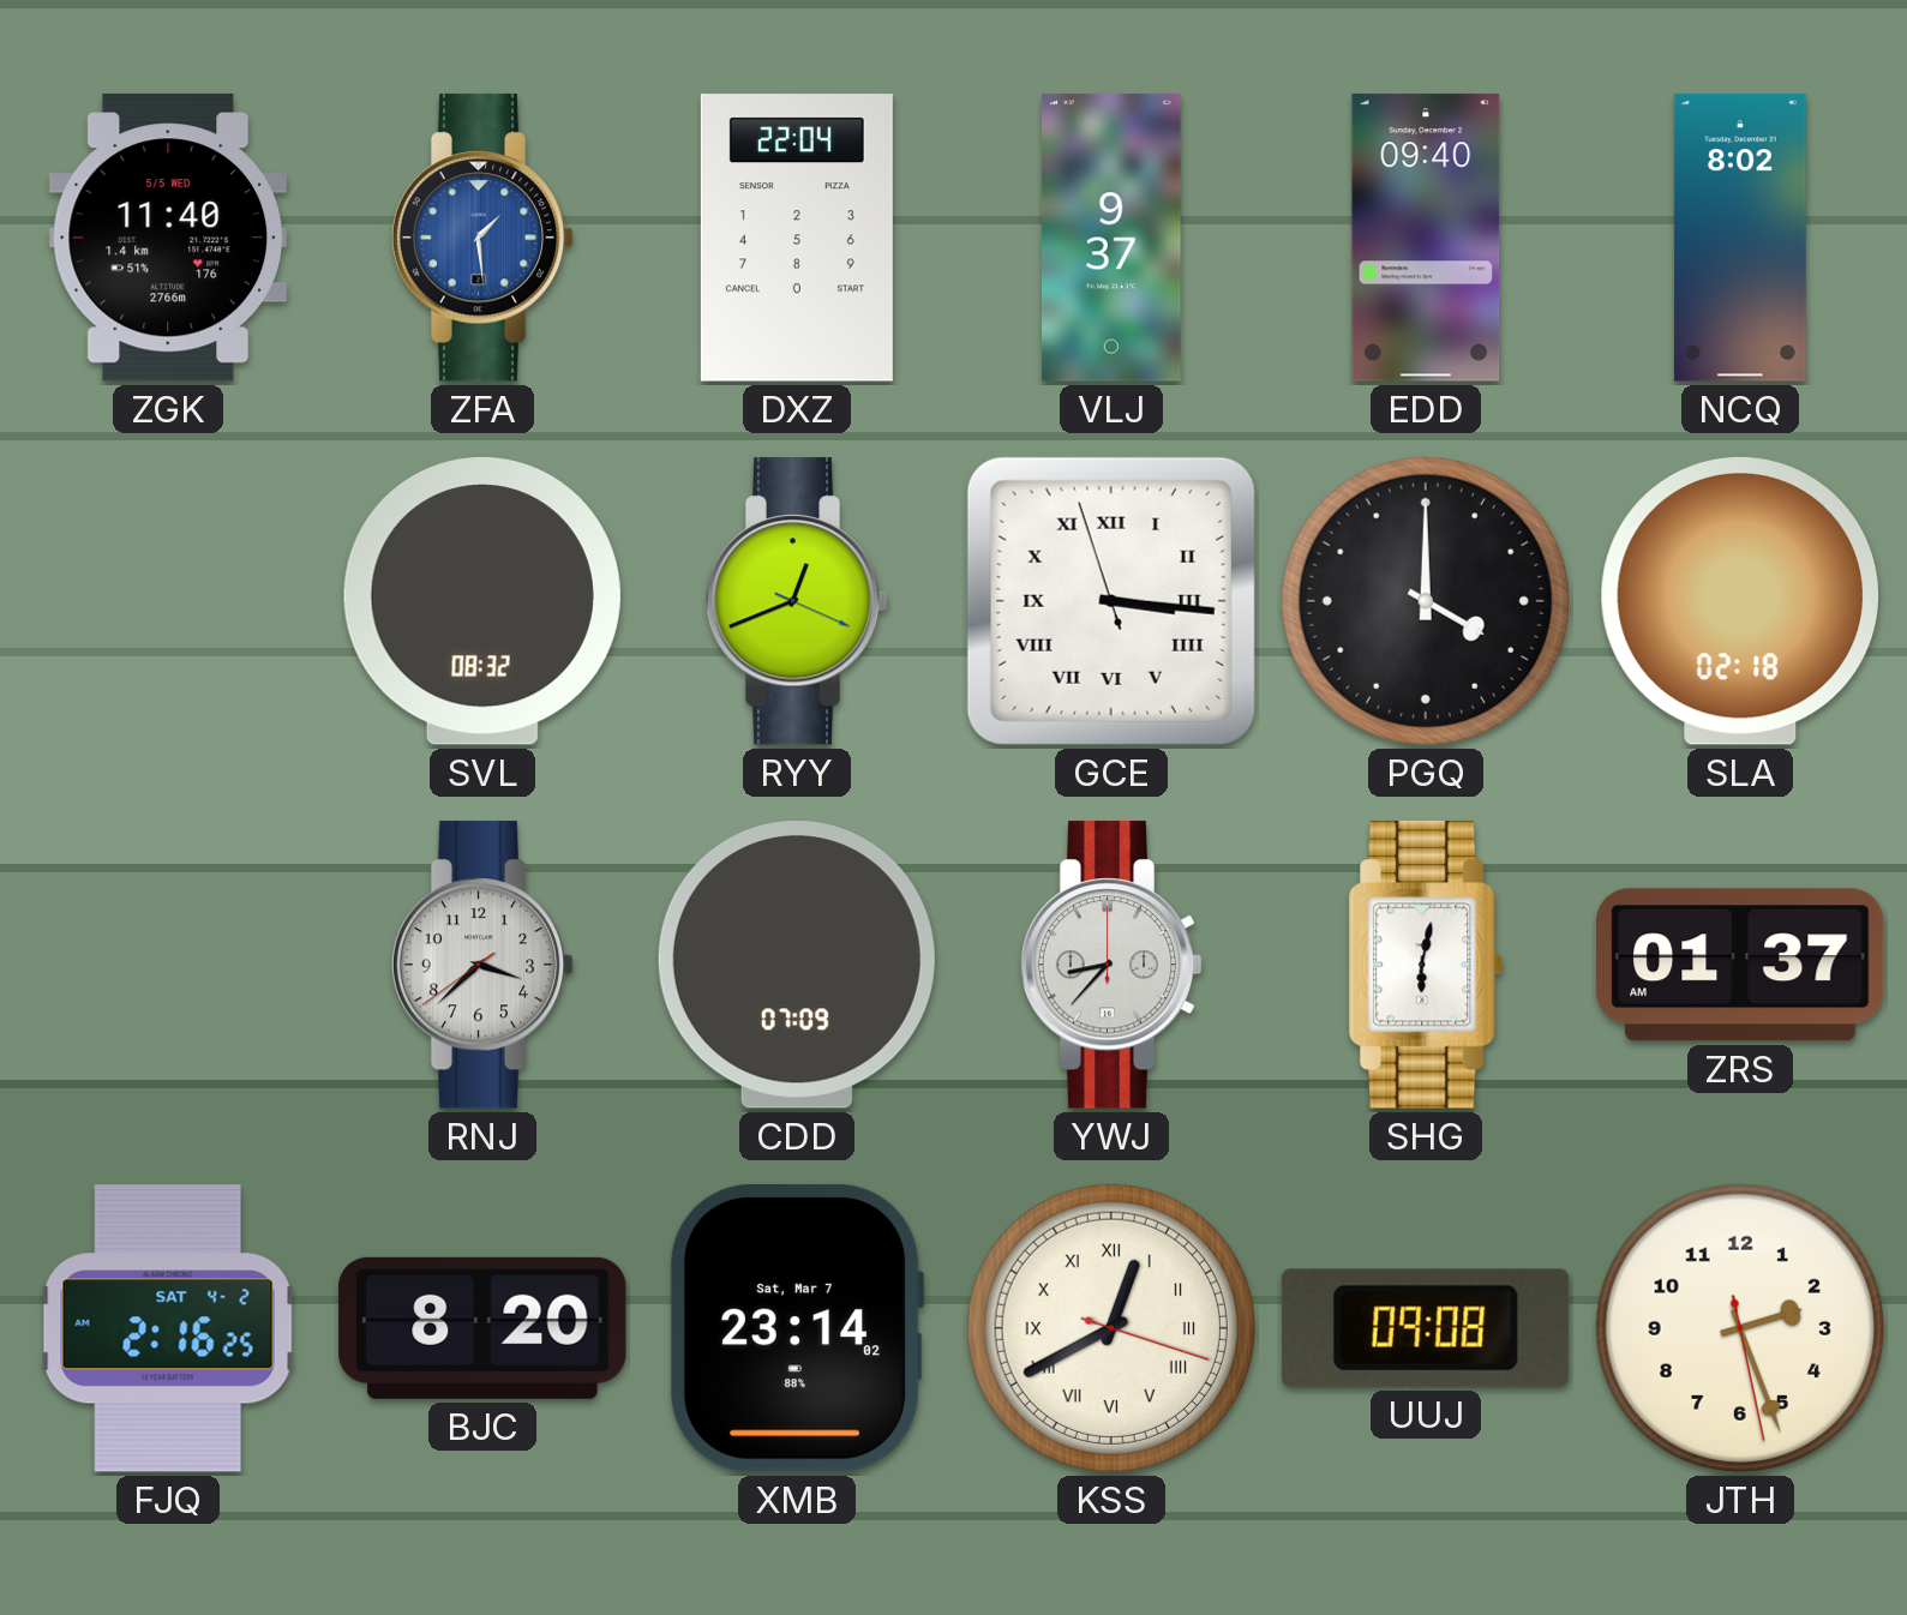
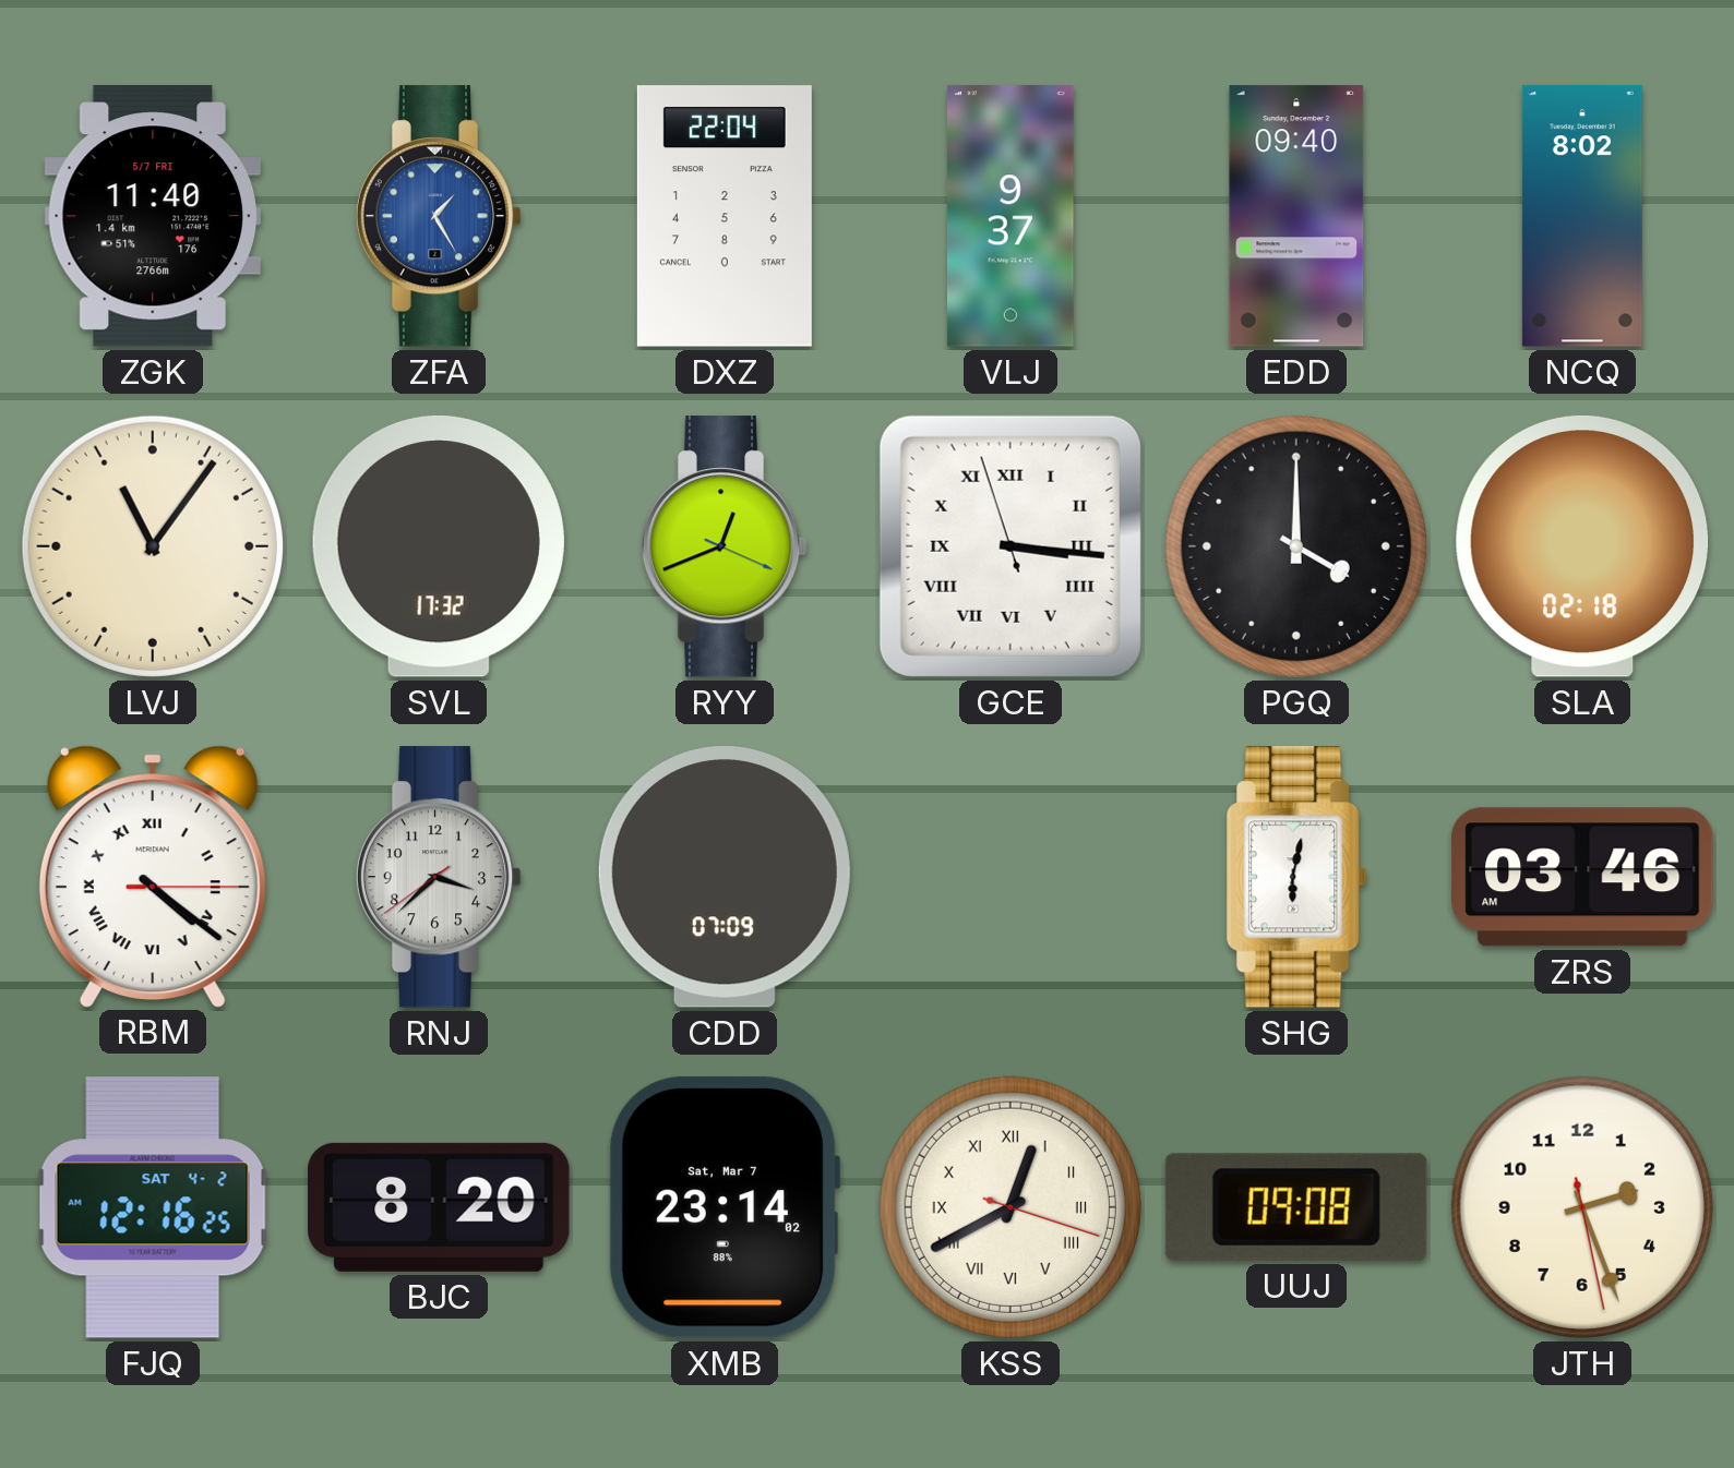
ZGK date: 5/5 WED -> 5/7 FRI (152, 216)
ZFA: 1:29 -> 1:25 (439, 216)
LVJ: none -> 11:06 (153, 546)
SVL: 08:32 -> 17:32 (439, 546)
RBM: none -> 4:21 (153, 876)
YWJ: 8:37 -> none (1111, 965)
ZRS: 01:37 -> 03:46 (1583, 877)
FJQ: 2:16 -> 12:16 (153, 1207)
